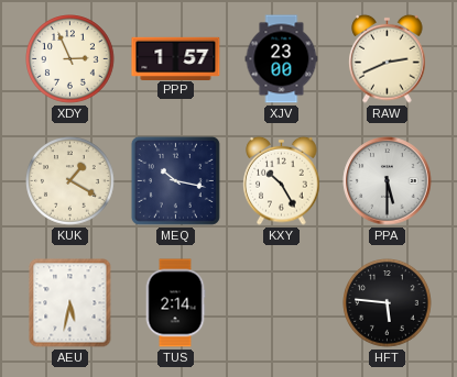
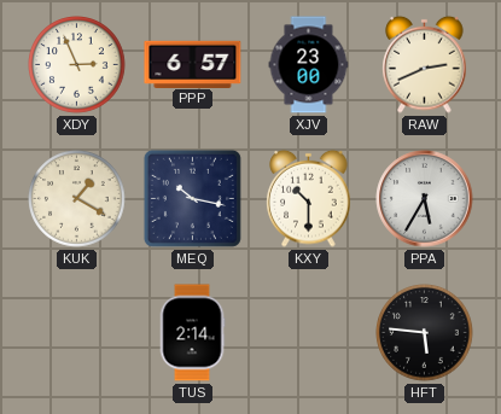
PPP: 1:57 -> 6:57 (193, 64)
KXY: 10:25 -> 10:30 (309, 198)
PPA: 5:30 -> 5:35 (425, 199)
AEU: 5:32 -> none (70, 303)
